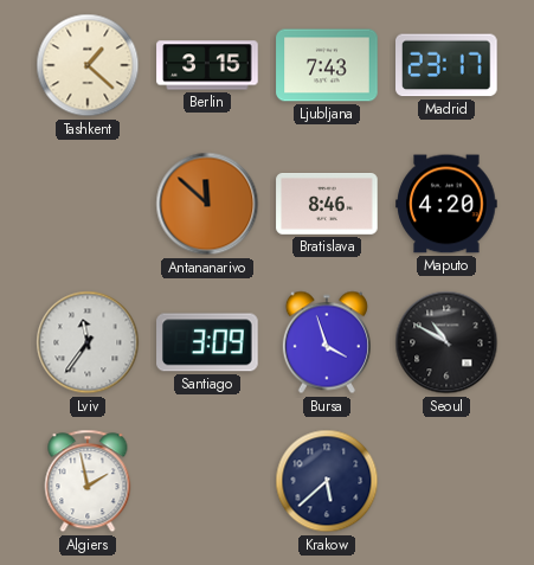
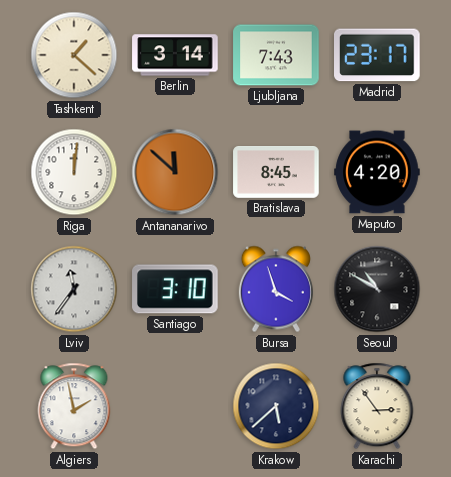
Berlin: 3:15 -> 3:14 (175, 55)
Riga: none -> 12:01 (74, 172)
Bratislava: 8:46 -> 8:45 (276, 173)
Santiago: 3:09 -> 3:10 (175, 289)
Karachi: none -> 2:54 (377, 406)
